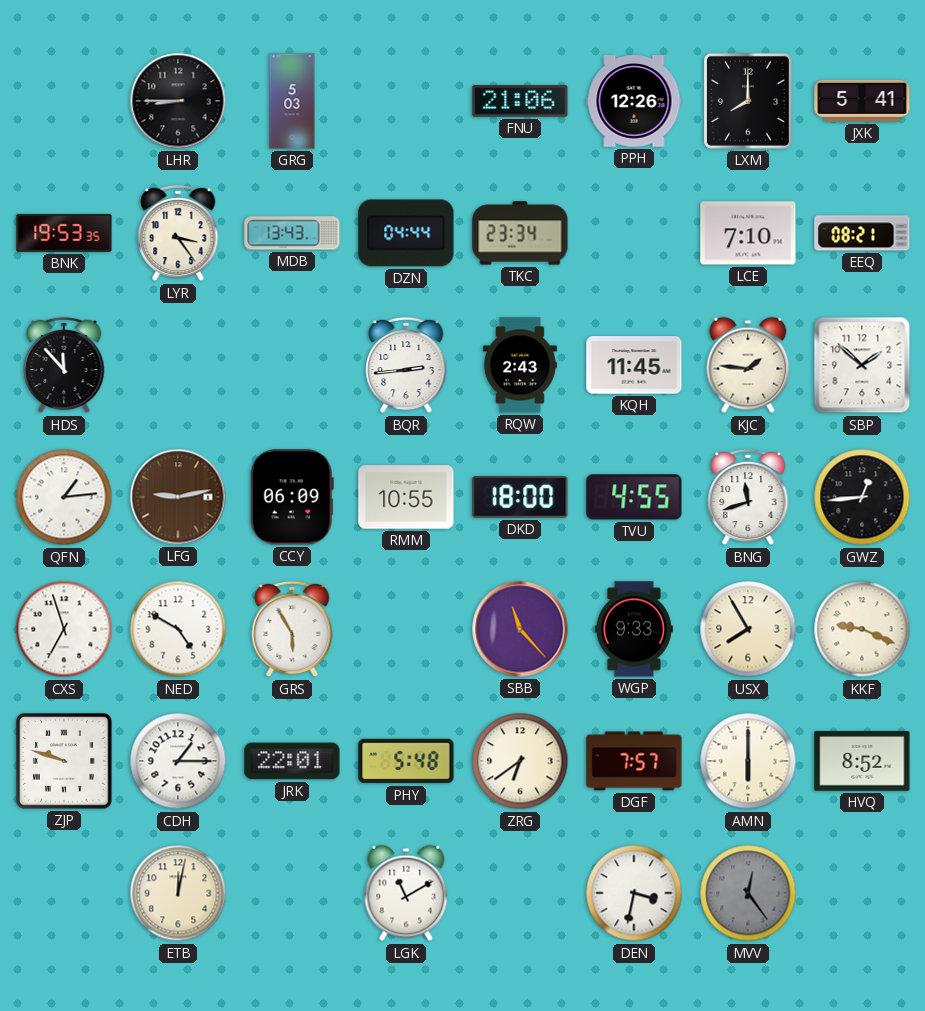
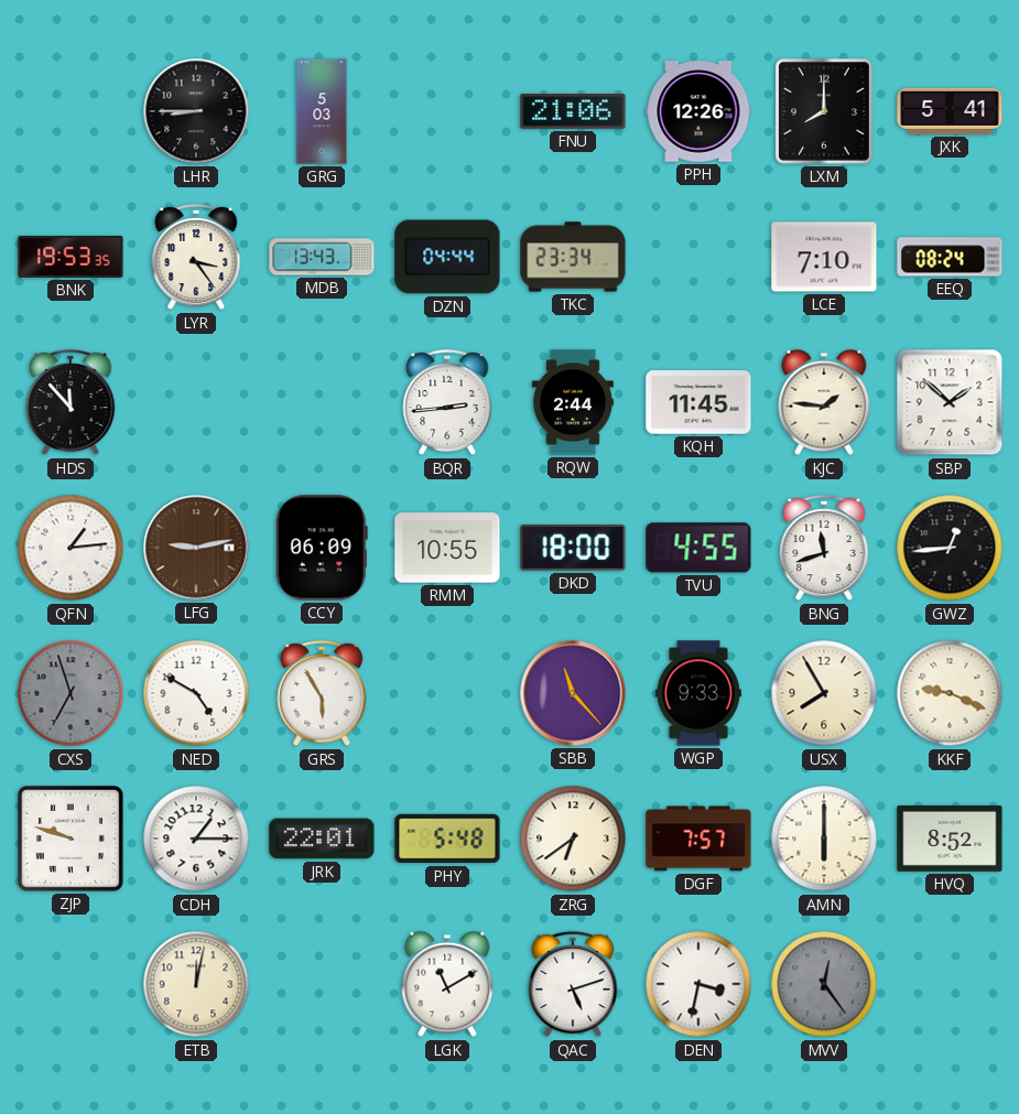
EEQ: 08:21 -> 08:24 (950, 257)
RQW: 2:43 -> 2:44 (573, 402)
CXS dial: white -> grey (71, 693)
QAC: none -> 5:12 (573, 984)
